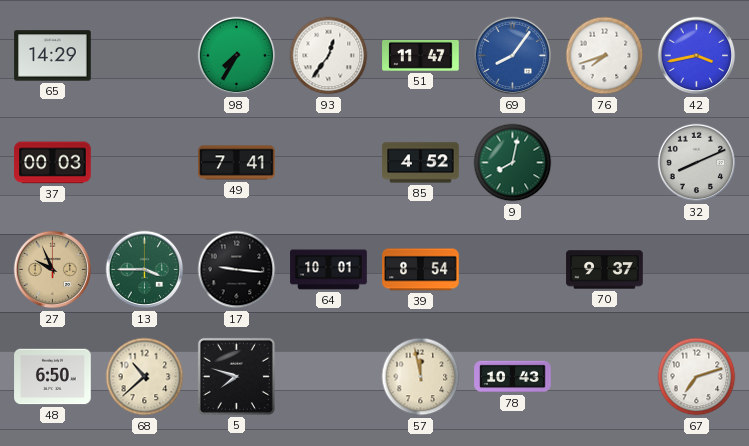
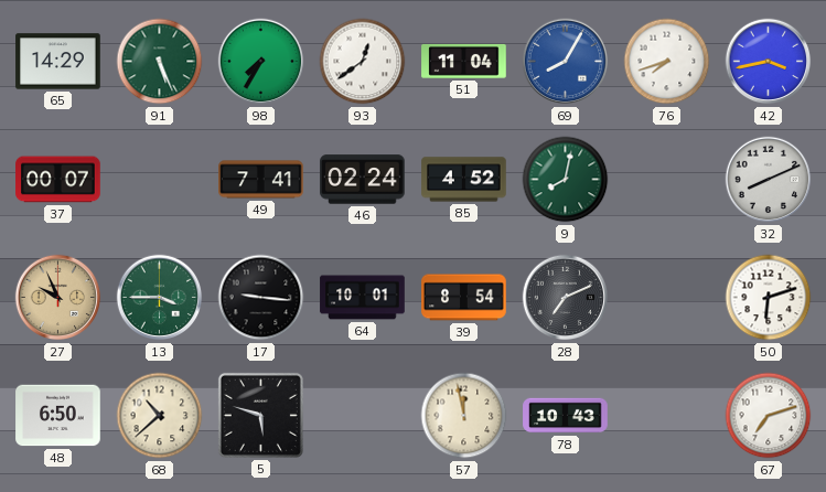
91: none -> 5:26 (160, 62)
93: 12:36 -> 12:39 (363, 62)
51: 11:47 -> 11:04 (464, 61)
69: 8:06 -> 8:05 (566, 62)
37: 00:03 -> 00:07 (58, 180)
46: none -> 02:24 (363, 180)
28: none -> 7:11 (566, 298)
70: 9:37 -> none (605, 270)
50: none -> 6:12 (769, 298)
5: 7:48 -> 5:48 (260, 415)
